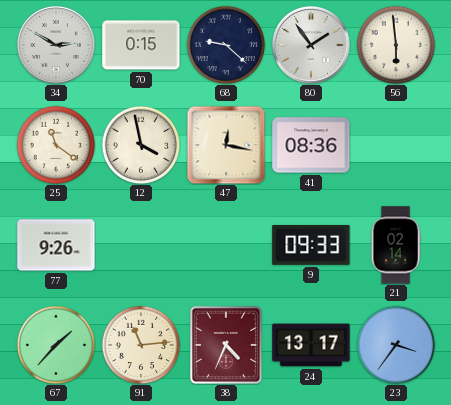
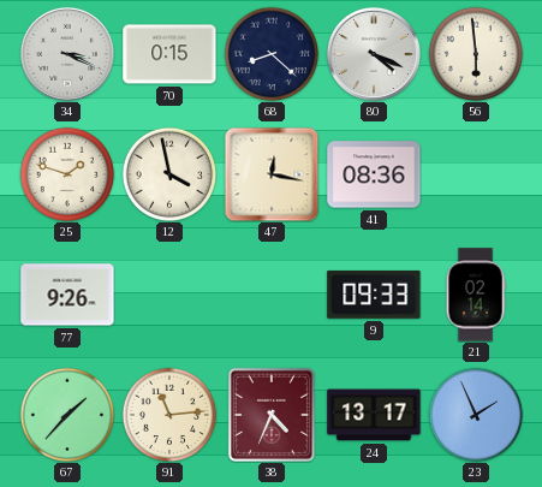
34: 2:50 -> 3:19 (67, 54)
68: 9:22 -> 8:22 (272, 54)
80: 1:54 -> 4:19 (374, 54)
25: 11:21 -> 1:48 (67, 174)
23: 3:36 -> 1:56 (476, 415)
